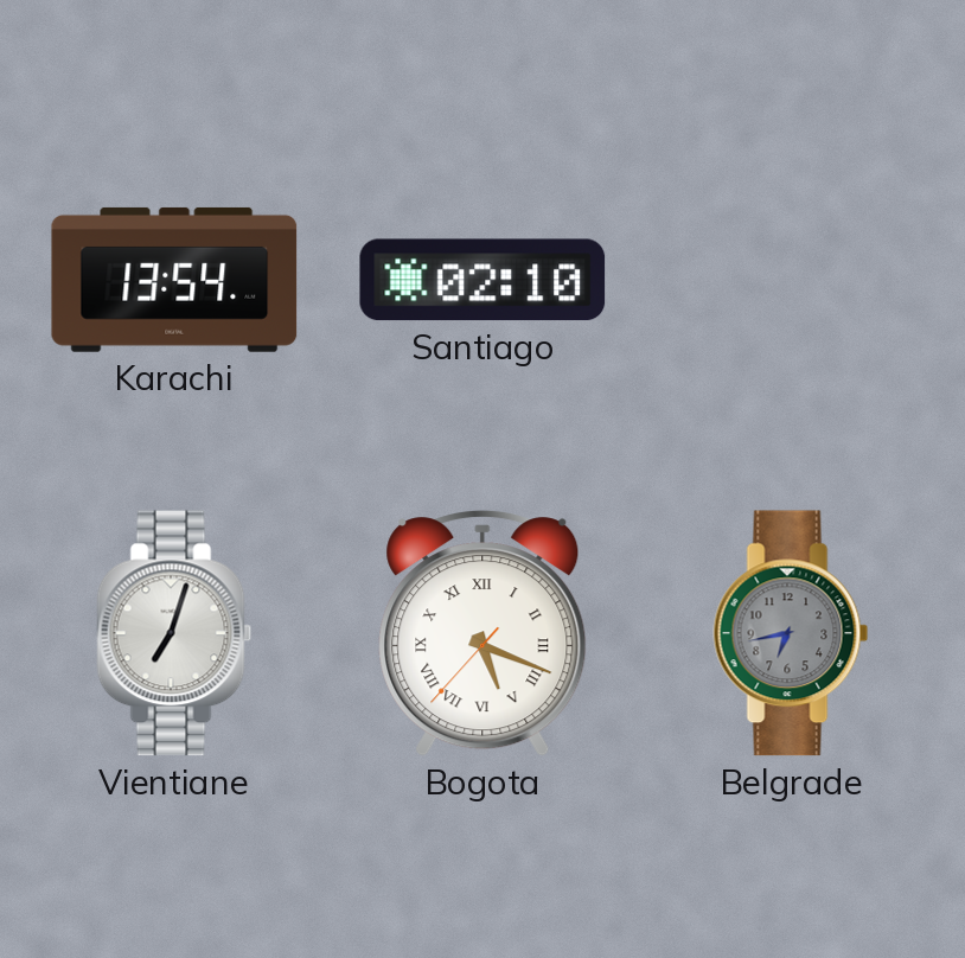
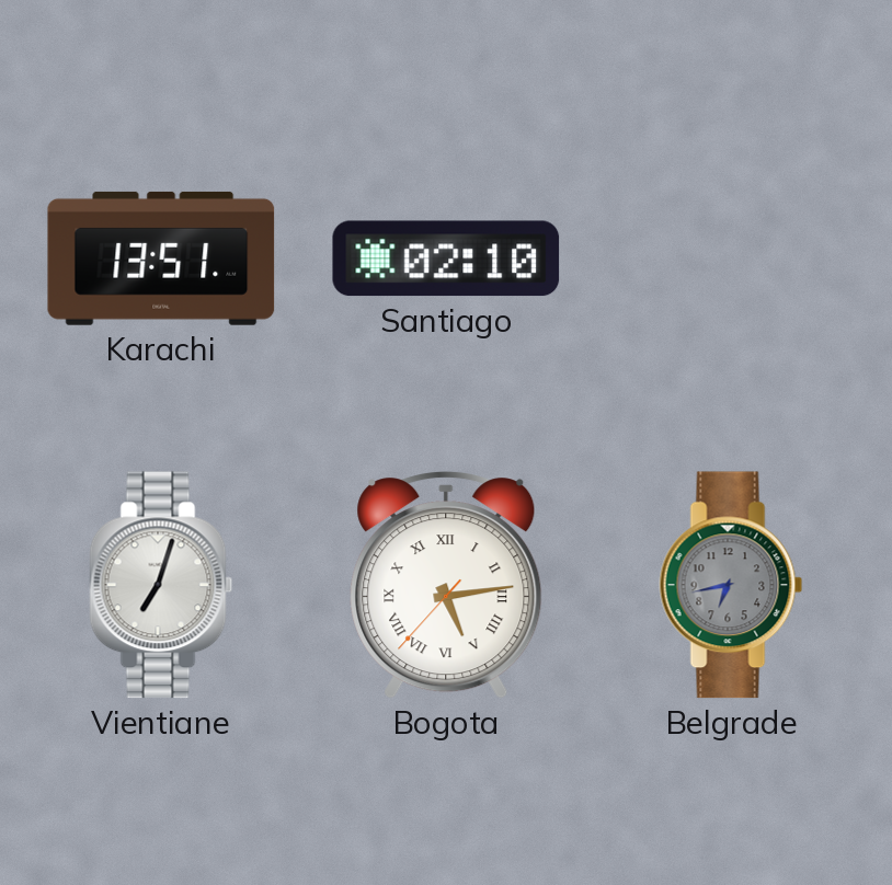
Karachi: 13:54 -> 13:51 (161, 258)
Bogota: 5:18 -> 5:13 (446, 585)
